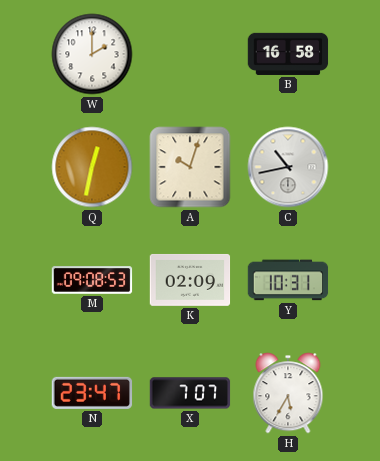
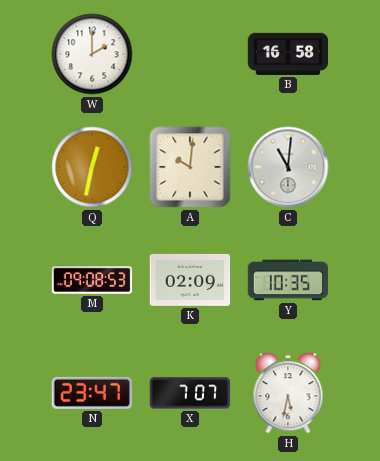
A: 10:03 -> 10:01 (190, 167)
C: 10:43 -> 11:01 (288, 167)
Y: 10:31 -> 10:35 (288, 280)
H: 5:35 -> 5:32 (288, 393)
